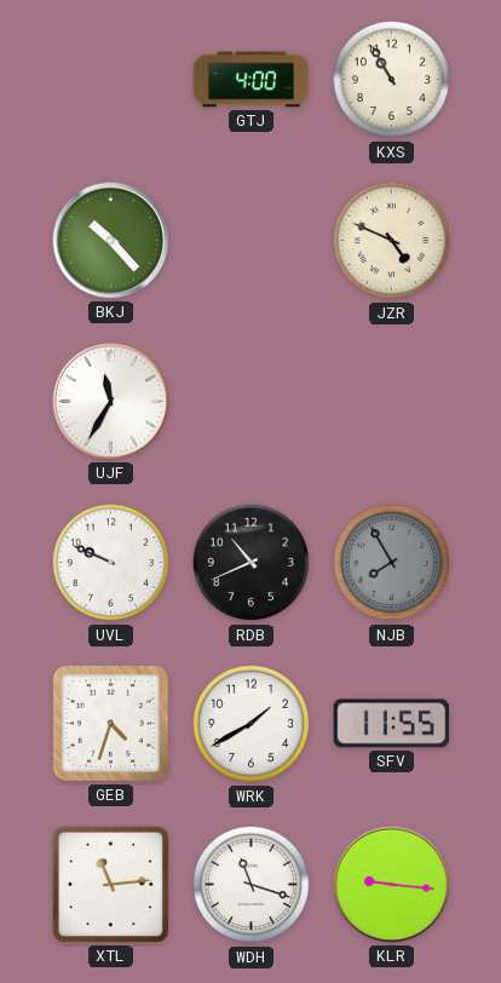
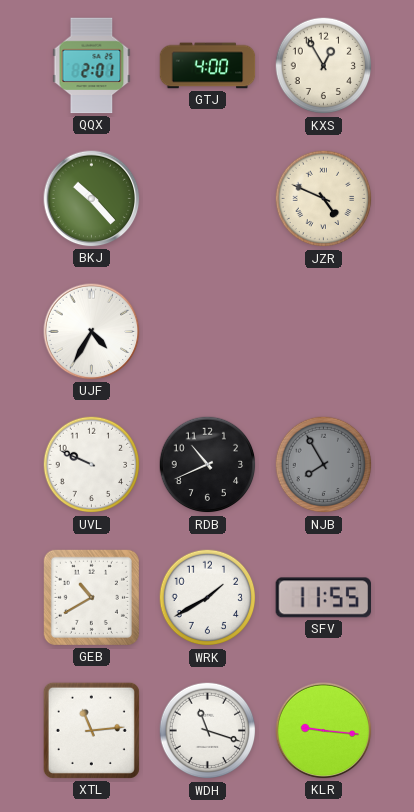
QQX: none -> 2:01 (92, 66)
KXS: 10:55 -> 12:55 (324, 66)
UJF: 11:35 -> 4:35 (92, 332)
GEB: 4:33 -> 10:40 (91, 597)
